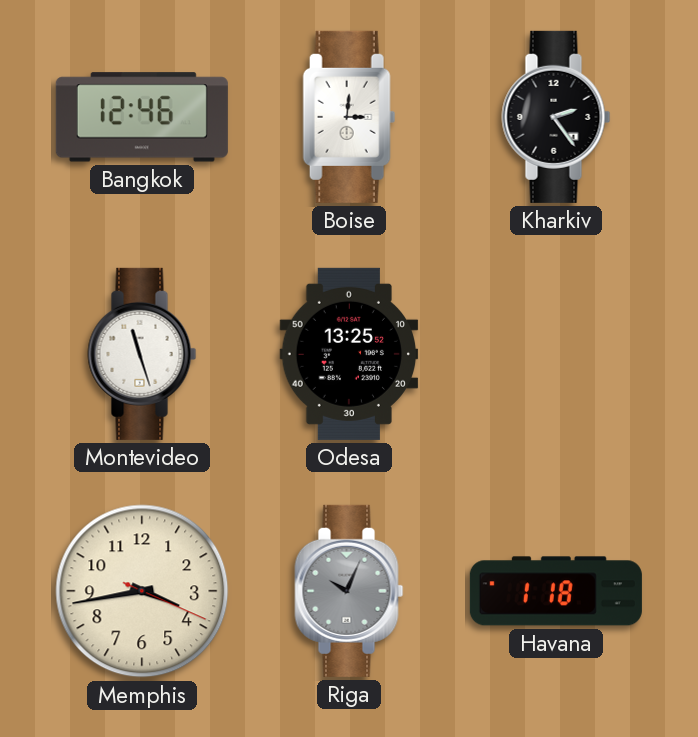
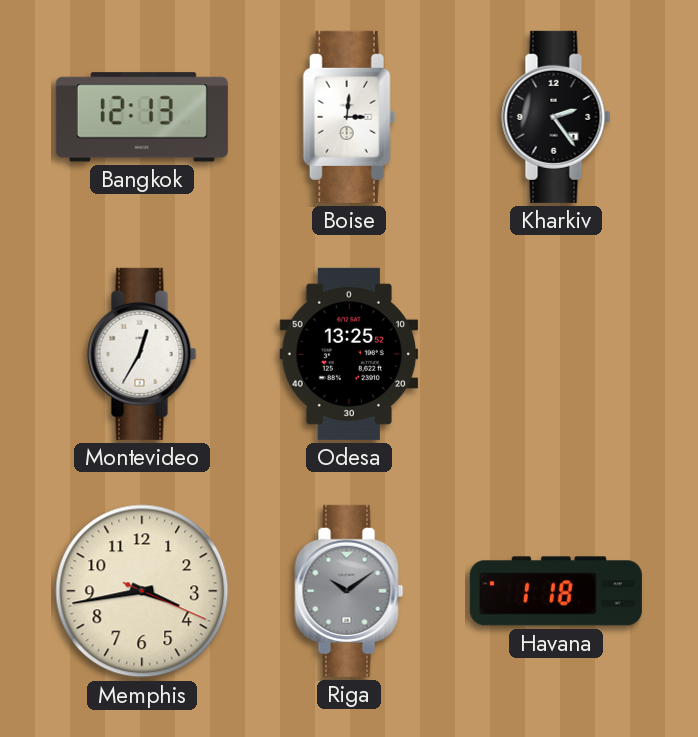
Bangkok: 12:46 -> 12:13 (142, 117)
Montevideo: 11:27 -> 12:35 (142, 354)
Riga: 10:04 -> 10:09 (349, 591)
